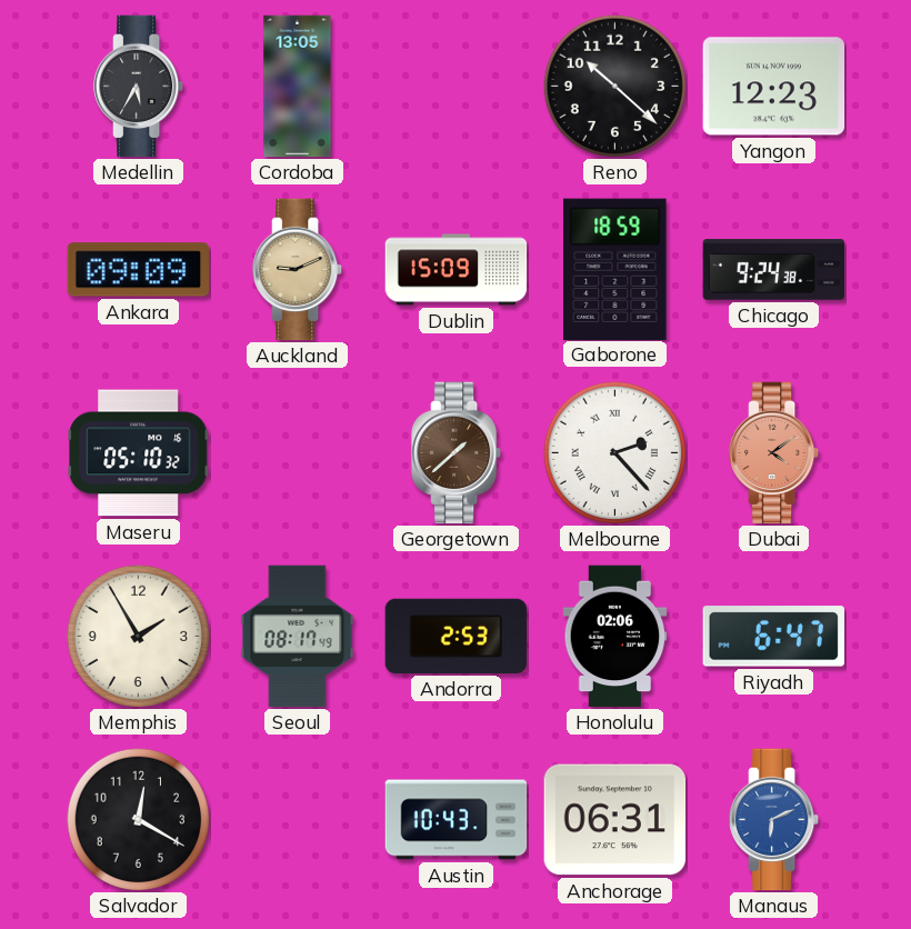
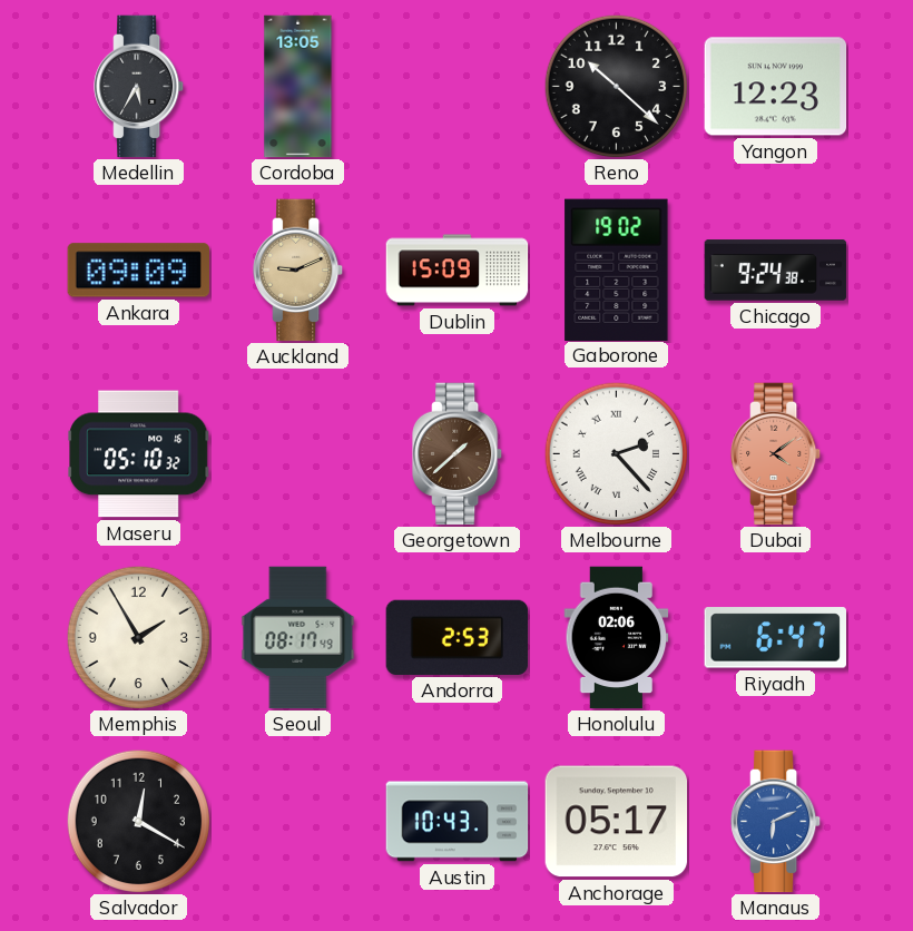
Gaborone: 18:59 -> 19:02 (617, 269)
Anchorage: 06:31 -> 05:17 (617, 822)
